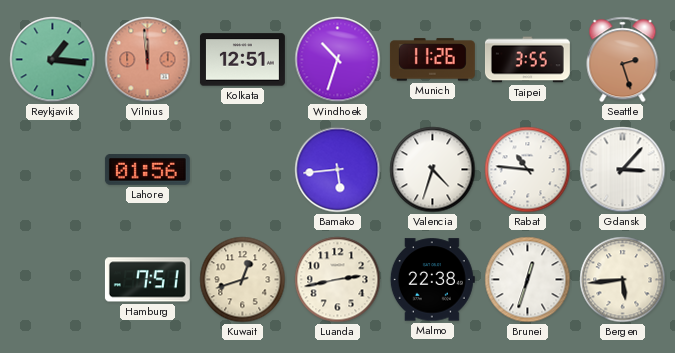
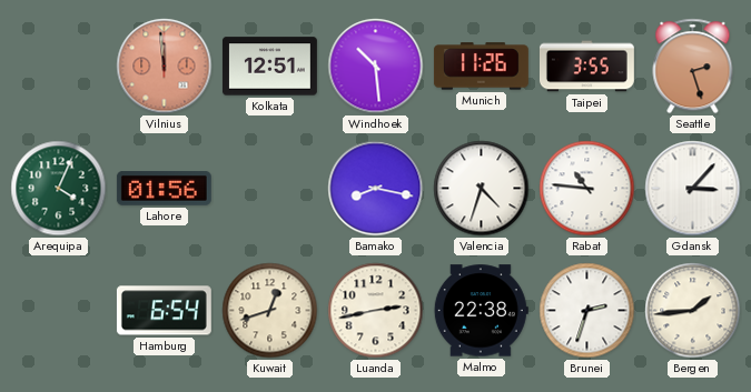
Reykjavik: 1:16 -> none (53, 60)
Windhoek: 10:33 -> 10:29 (376, 67)
Arequipa: none -> 4:04 (59, 189)
Bamako: 5:44 -> 8:17 (376, 189)
Hamburg: 7:51 -> 6:54 (164, 311)
Brunei: 12:33 -> 2:33 (587, 311)
Bergen: 5:44 -> 1:44 (693, 311)
